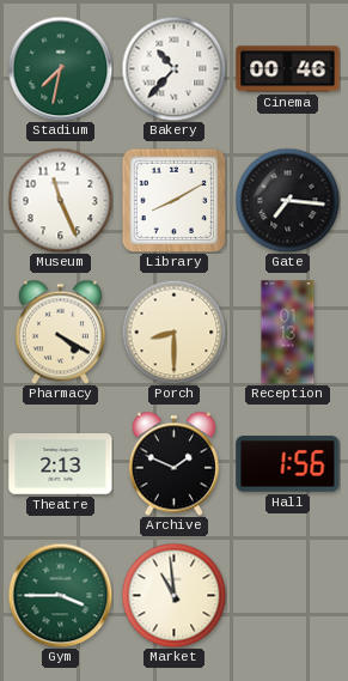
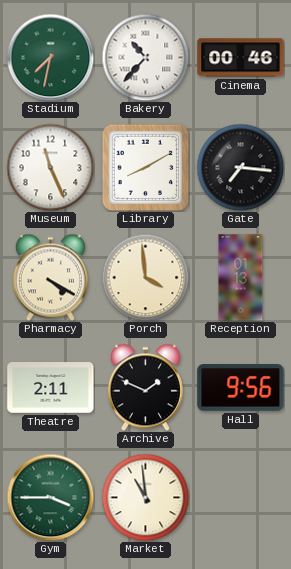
Porch: 8:30 -> 3:59 (145, 277)
Theatre: 2:13 -> 2:11 (51, 388)
Hall: 1:56 -> 9:56 (241, 388)
